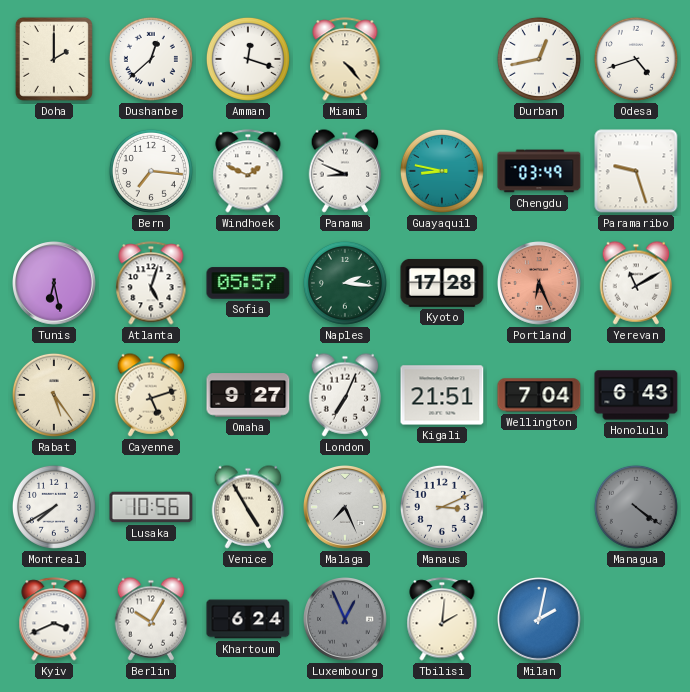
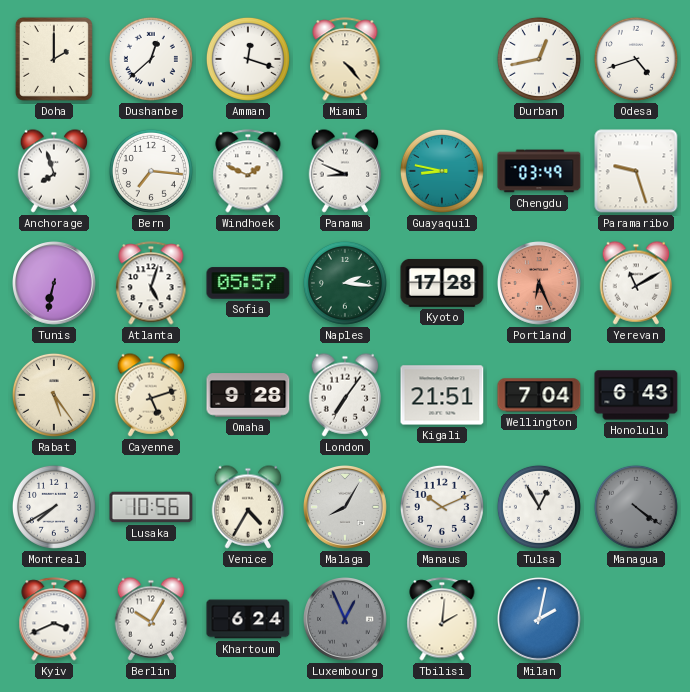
Anchorage: none -> 7:57 (54, 171)
Tunis: 6:28 -> 6:32 (55, 284)
Omaha: 9:27 -> 9:28 (248, 395)
London: 7:04 -> 7:06 (345, 395)
Venice: 4:55 -> 4:35 (248, 507)
Malaga: 7:26 -> 8:05 (346, 508)
Manaus: 3:11 -> 10:11 (442, 507)
Tulsa: none -> 12:55 (539, 507)
